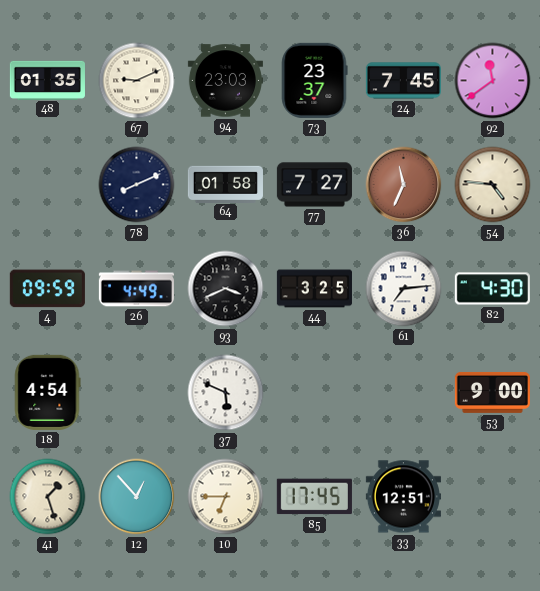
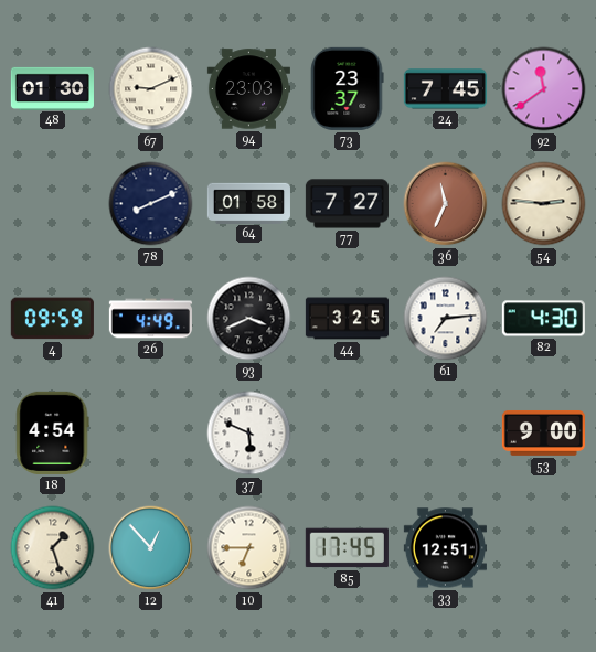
48: 01:35 -> 01:30 (52, 88)
54: 4:46 -> 2:46 (544, 204)
